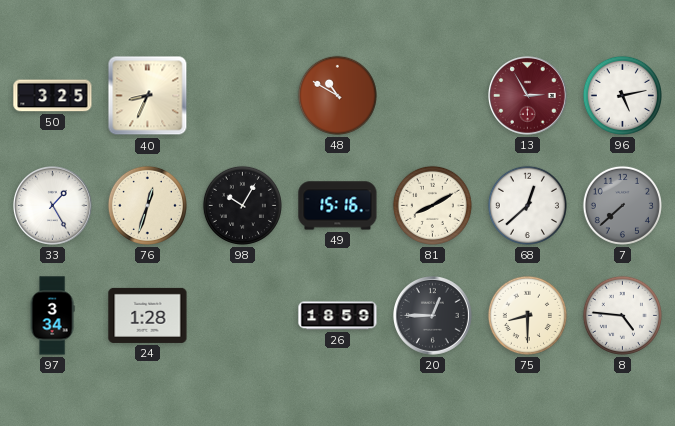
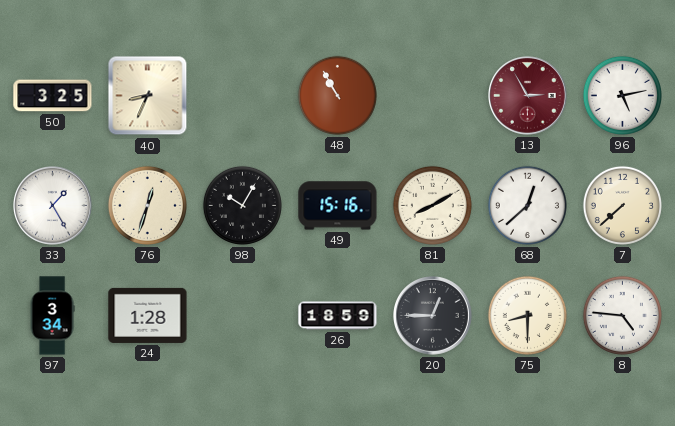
48: 10:50 -> 10:55 (337, 95)
7 dial: grey -> cream (622, 205)
